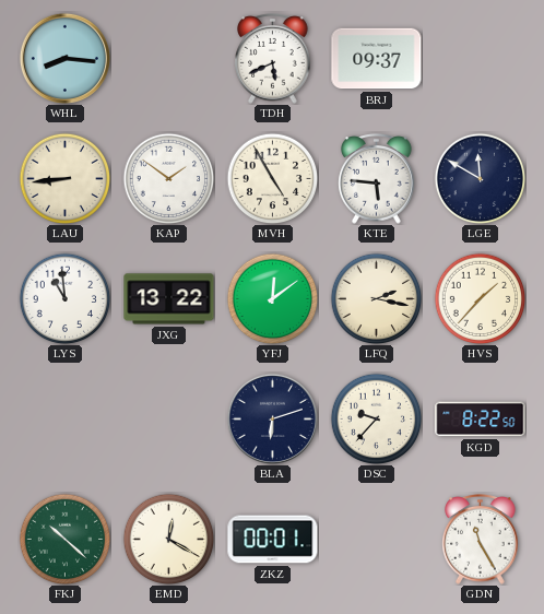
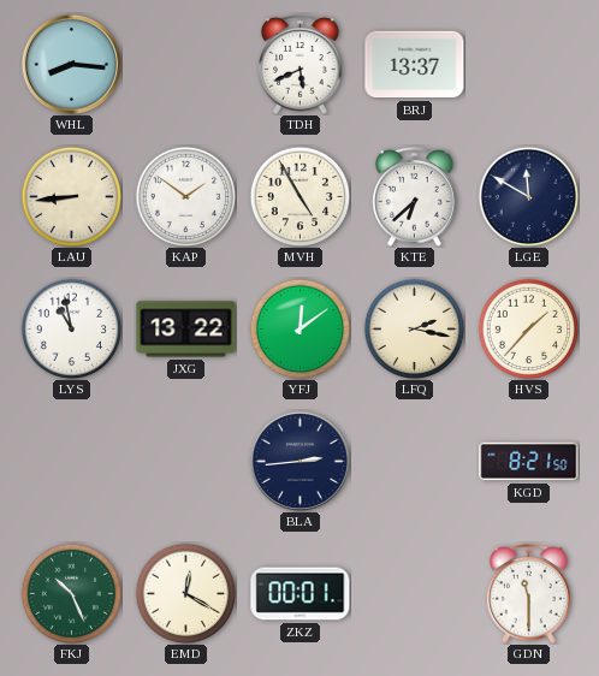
BRJ: 09:37 -> 13:37 (415, 65)
KTE: 5:46 -> 6:38 (415, 197)
LYS: 10:59 -> 10:58 (71, 328)
BLA: 6:12 -> 2:44 (299, 461)
DSC: 9:37 -> none (376, 418)
KGD: 8:22 -> 8:21 (529, 462)
FKJ: 10:22 -> 10:26 (71, 593)
GDN: 11:25 -> 11:30 (529, 594)
